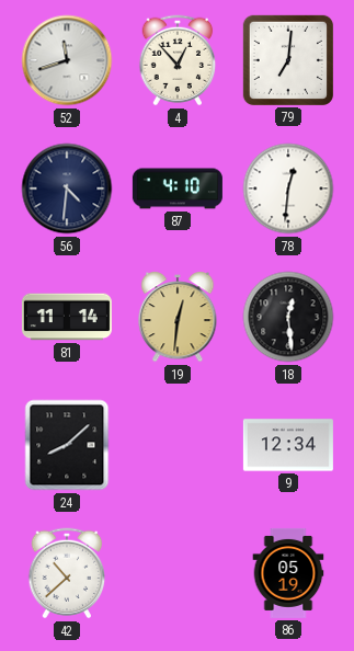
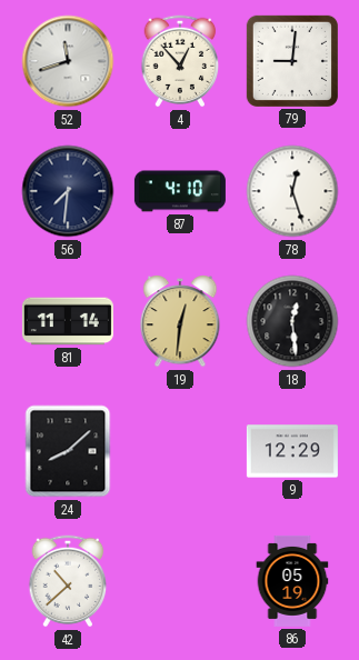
79: 7:01 -> 9:01 (292, 61)
56: 4:31 -> 7:31 (68, 191)
78: 12:31 -> 12:27 (292, 191)
9: 12:34 -> 12:29 (292, 451)
